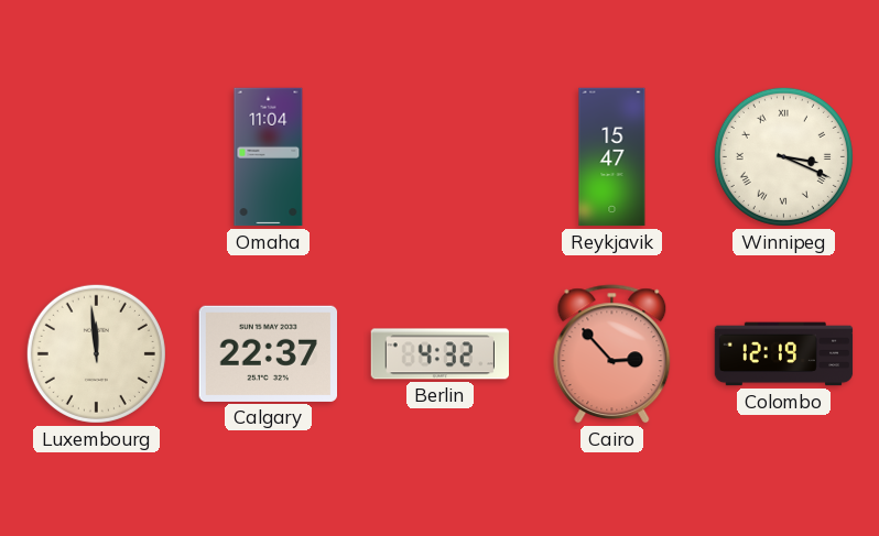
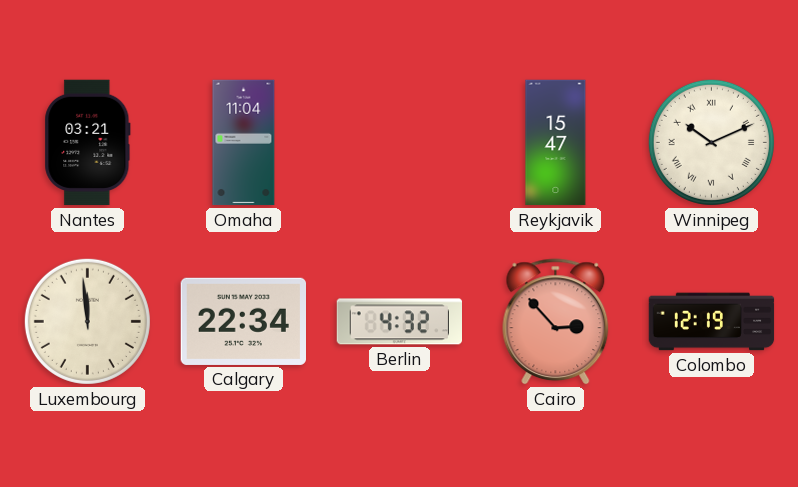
Nantes: none -> 03:21 (88, 143)
Winnipeg: 3:19 -> 10:11 (711, 142)
Calgary: 22:37 -> 22:34 (243, 321)
